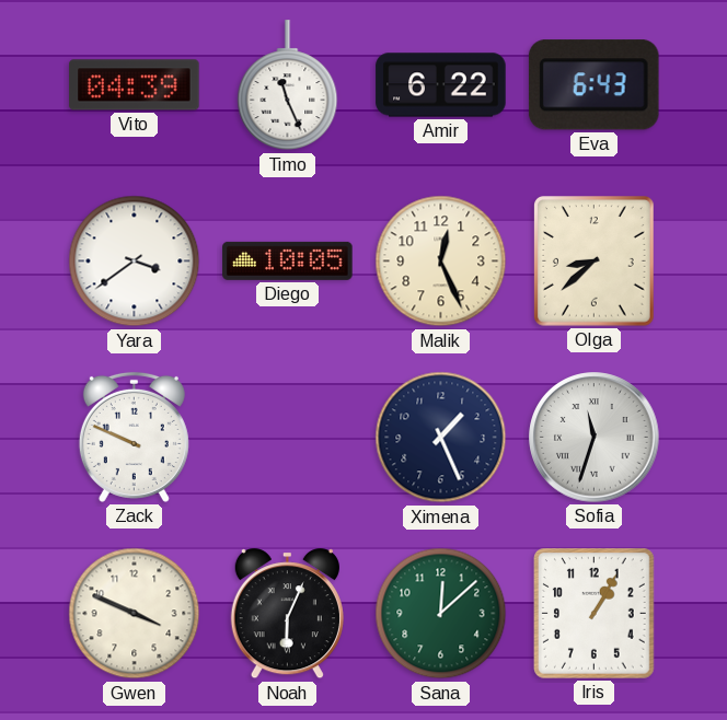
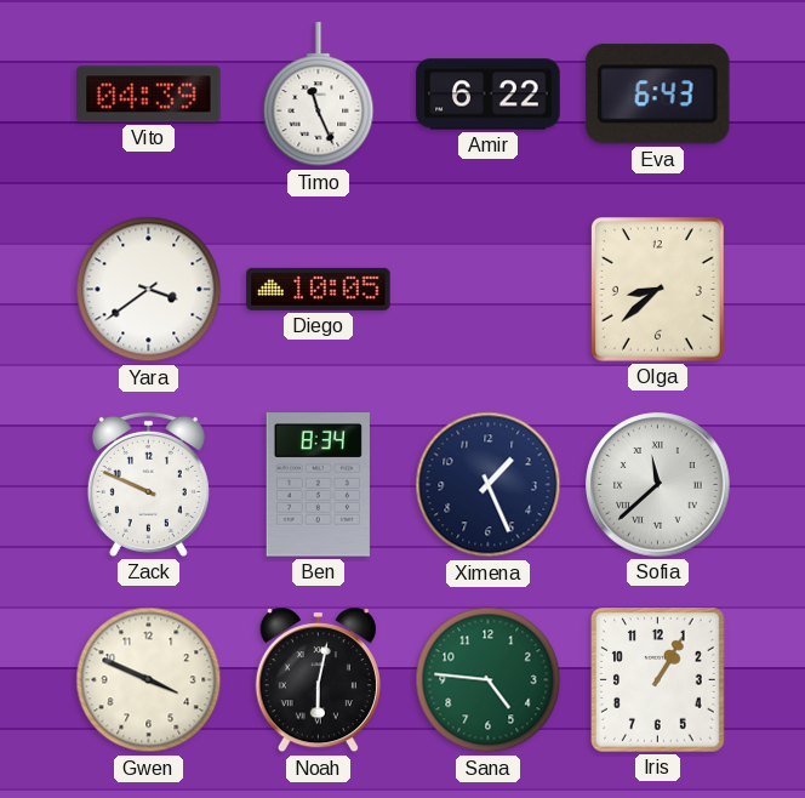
Malik: 12:26 -> none (441, 262)
Ben: none -> 8:34 (318, 485)
Sofia: 11:33 -> 11:38 (658, 485)
Noah: 6:04 -> 6:02 (318, 680)
Sana: 12:08 -> 4:46 (489, 680)
